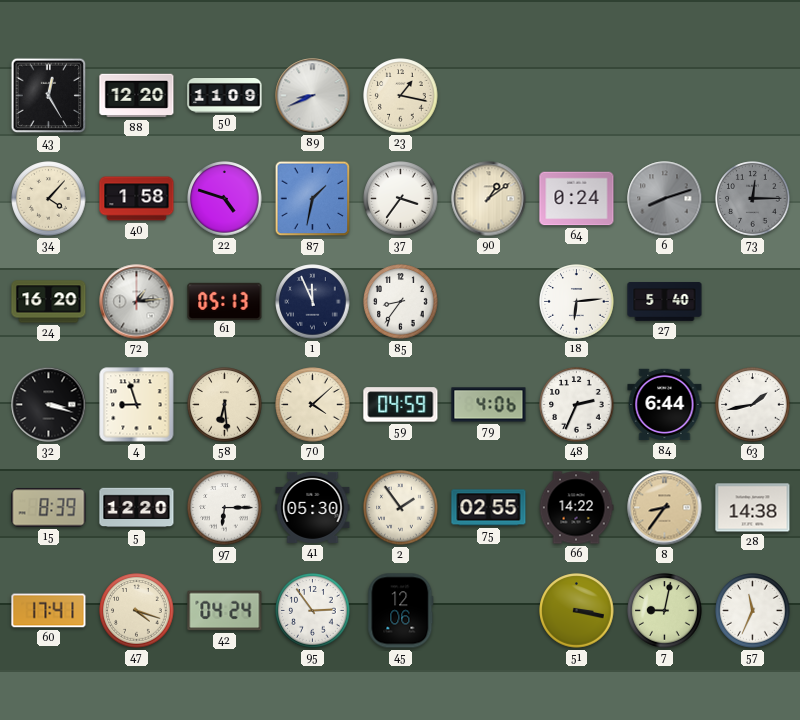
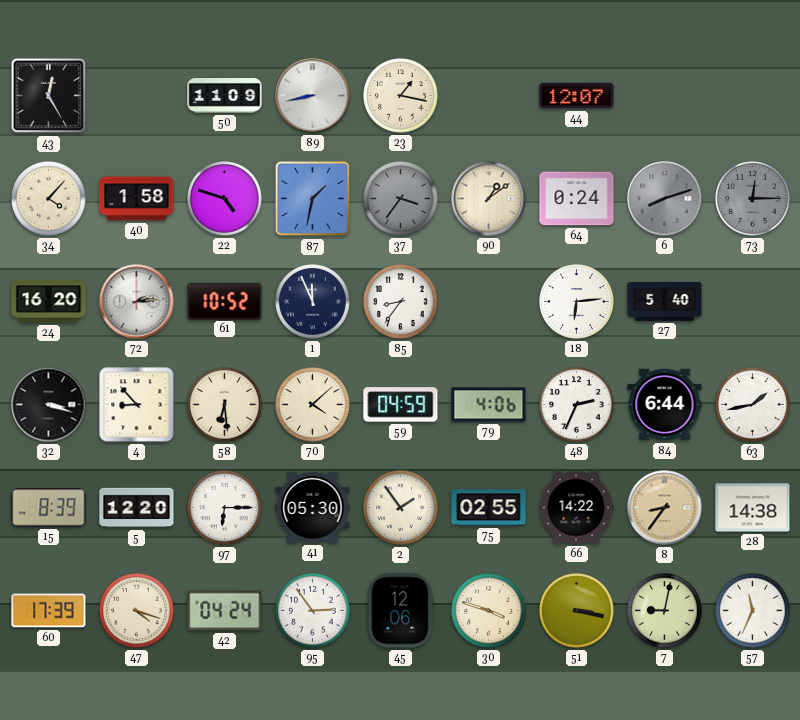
88: 12:20 -> none (137, 96)
89: 8:41 -> 8:43 (313, 96)
44: none -> 12:07 (577, 96)
37 dial: white -> grey (401, 199)
72: 1:14 -> 2:14 (137, 302)
61: 05:13 -> 10:52 (225, 301)
4: 8:57 -> 8:53 (137, 405)
60: 17:41 -> 17:39 (49, 611)
30: none -> 3:48 (489, 611)
